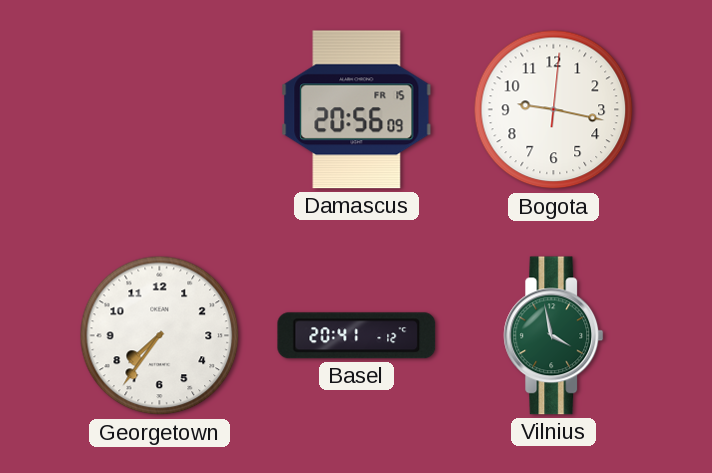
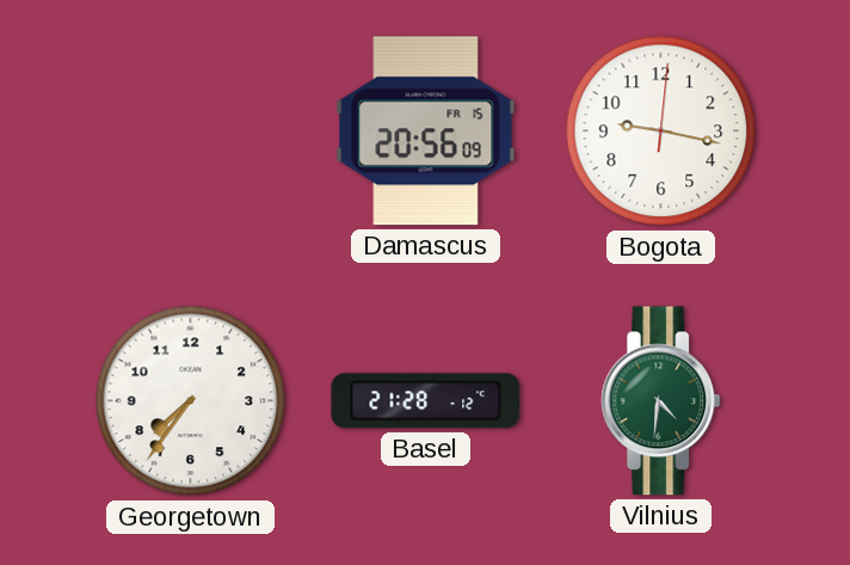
Basel: 20:41 -> 21:28 (426, 401)
Vilnius: 3:58 -> 4:31 (661, 401)
